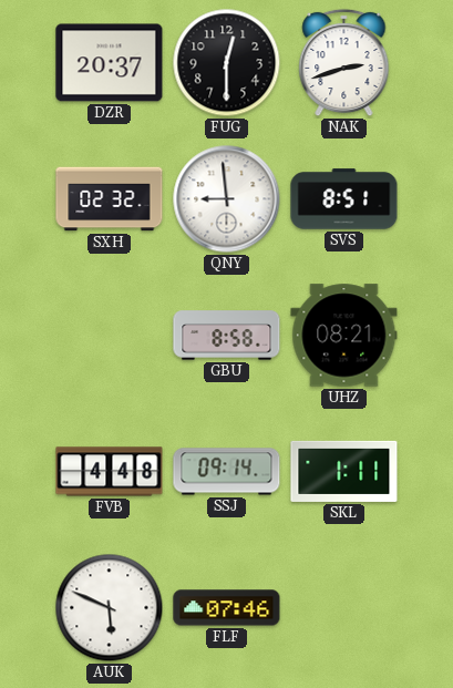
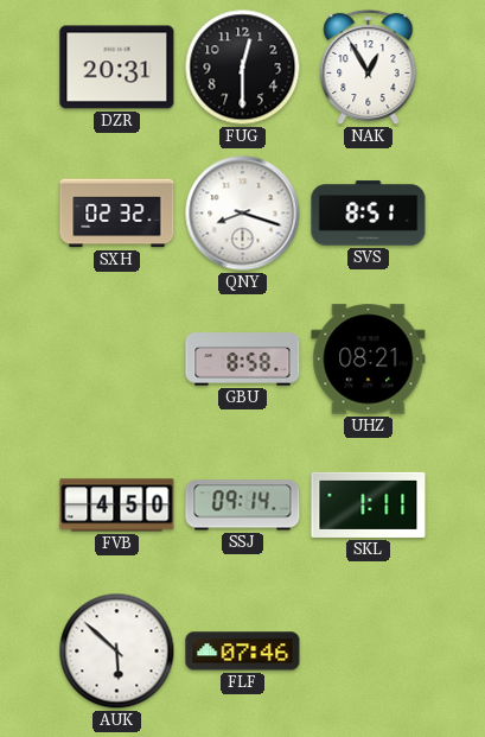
DZR: 20:37 -> 20:31 (117, 68)
NAK: 2:42 -> 12:55 (369, 68)
QNY: 8:59 -> 8:18 (243, 214)
FVB: 4:48 -> 4:50 (117, 506)
AUK: 5:49 -> 5:52 (117, 652)
